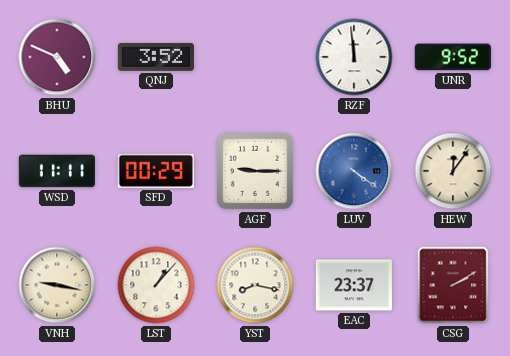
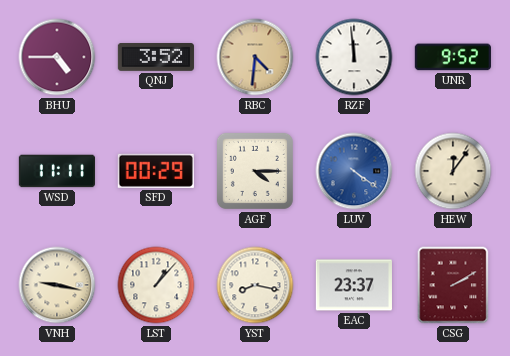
BHU: 4:49 -> 4:45 (57, 57)
RBC: none -> 4:31 (255, 57)
AGF: 9:15 -> 4:15 (255, 171)
